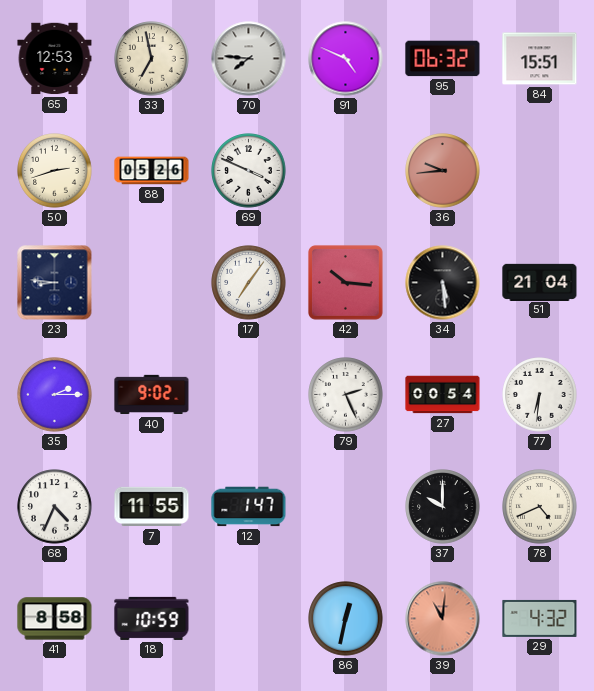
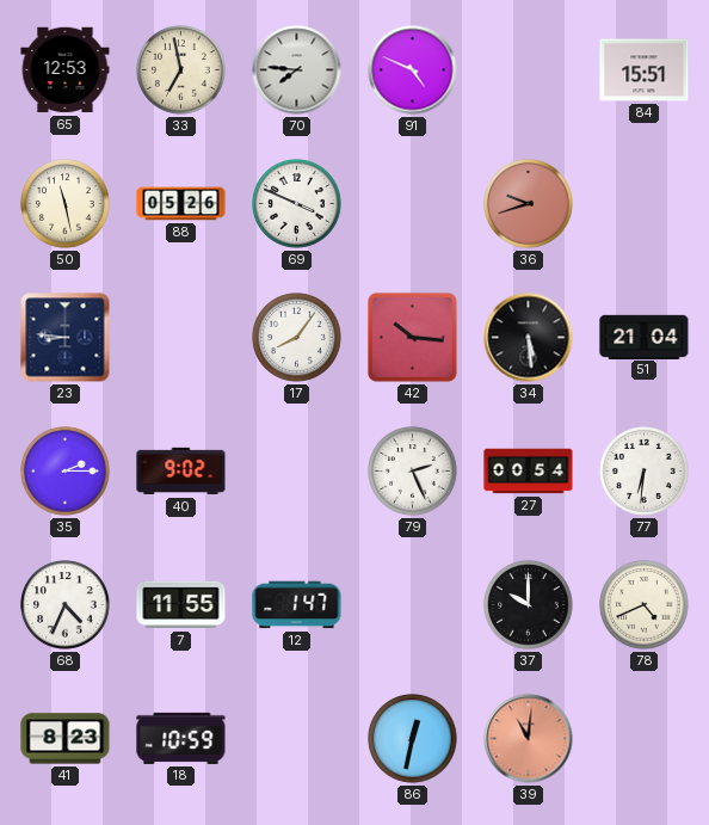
95: 06:32 -> none (443, 59)
50: 2:42 -> 11:28 (66, 204)
36: 9:44 -> 9:42 (529, 204)
17: 7:06 -> 8:06 (297, 338)
41: 8:58 -> 8:23 (66, 739)
29: 4:32 -> none (540, 618)
